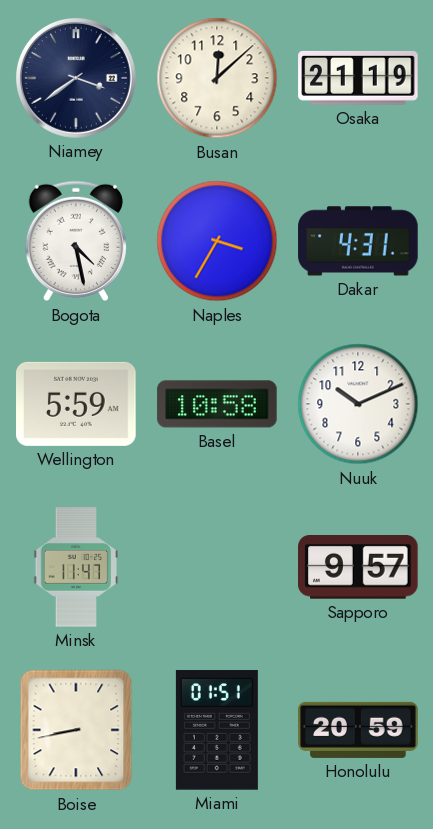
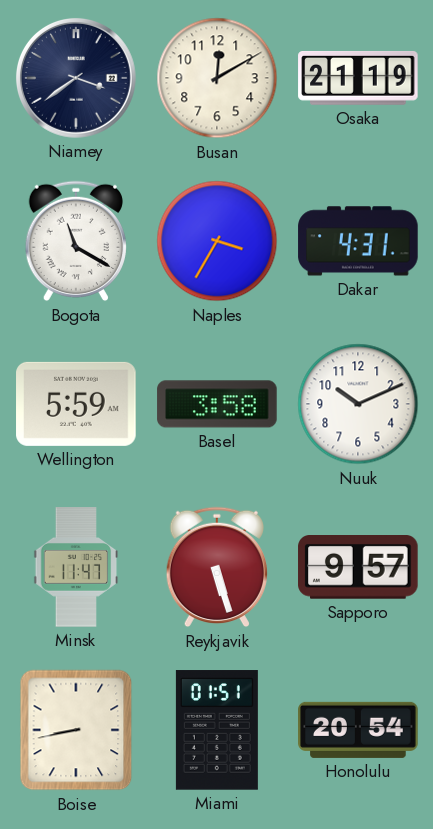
Busan: 12:08 -> 12:10 (217, 78)
Bogota: 4:28 -> 11:20 (76, 241)
Basel: 10:58 -> 3:58 (217, 404)
Reykjavik: none -> 5:27 (217, 567)
Honolulu: 20:59 -> 20:54 (358, 730)
